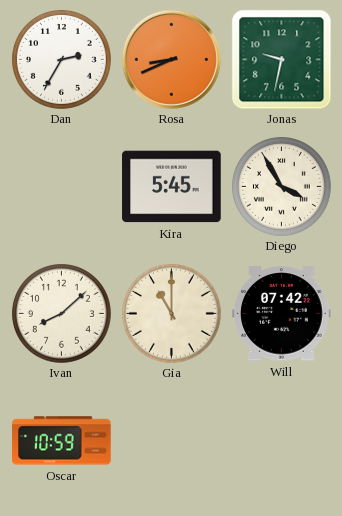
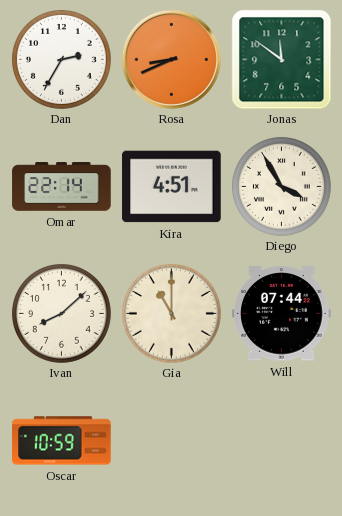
Jonas: 9:32 -> 11:51 (281, 59)
Omar: none -> 22:14 (62, 187)
Kira: 5:45 -> 4:51 (172, 187)
Will: 07:42 -> 07:44 (282, 314)
